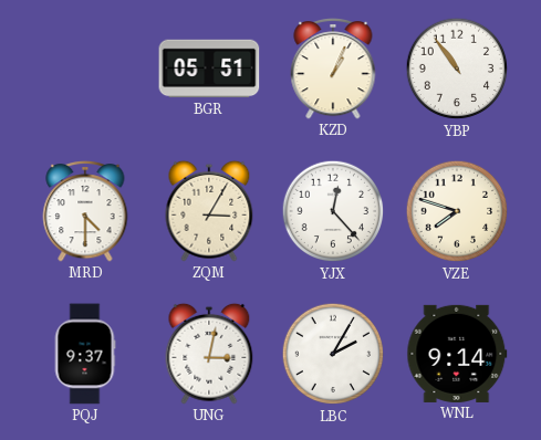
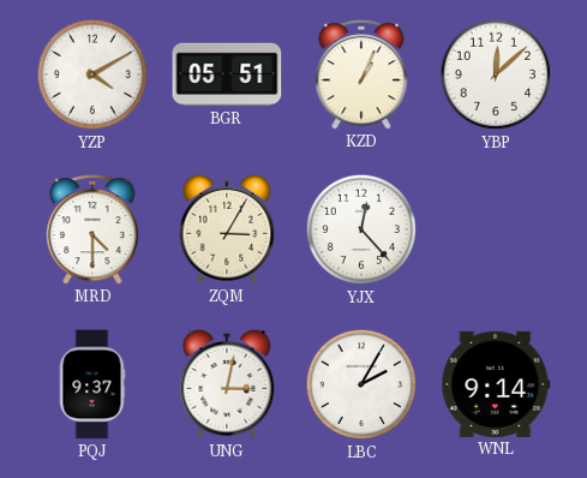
YZP: none -> 4:10 (92, 74)
YBP: 10:54 -> 12:08 (496, 74)
VZE: 7:48 -> none (457, 211)
